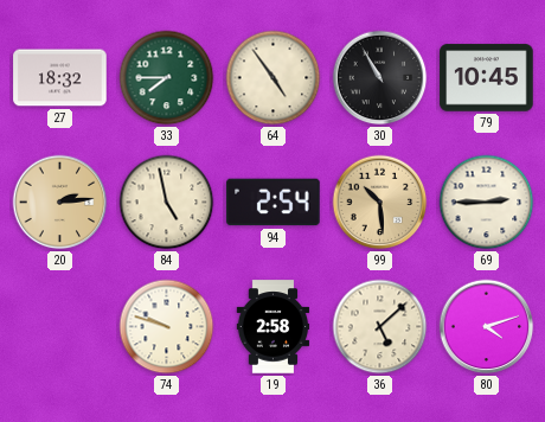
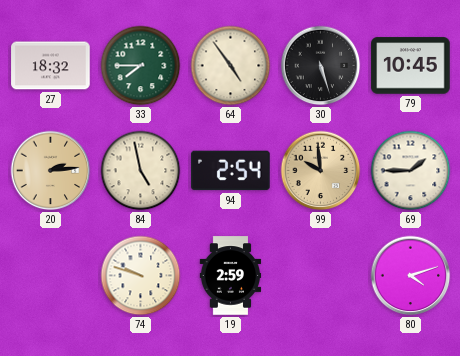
30: 10:55 -> 5:27 (321, 66)
99: 10:29 -> 9:59 (321, 171)
69: 2:45 -> 1:45 (411, 171)
19: 2:58 -> 2:59 (231, 276)
36: 5:08 -> none (380, 327)
